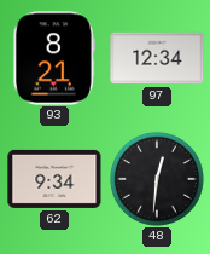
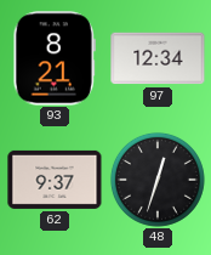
62: 9:34 -> 9:37 (55, 180)
48: 12:31 -> 12:33 (158, 180)
